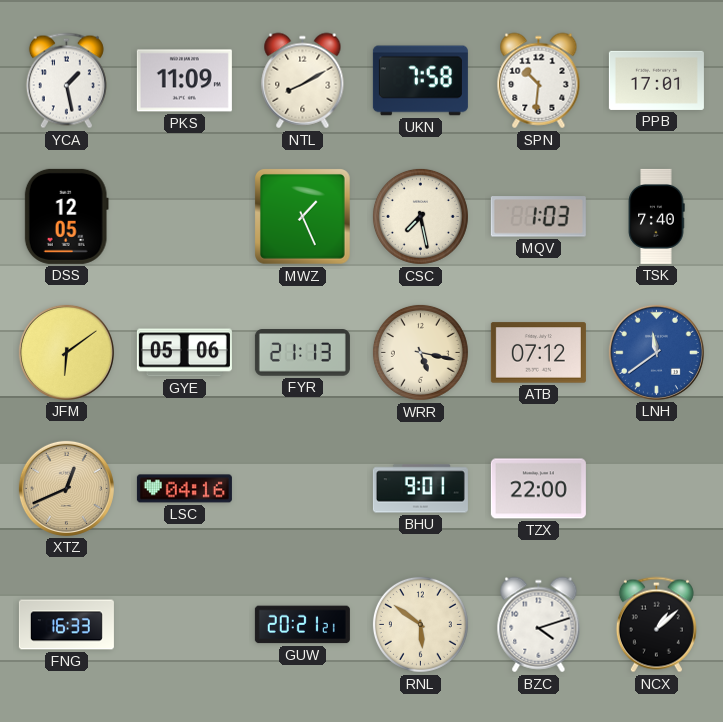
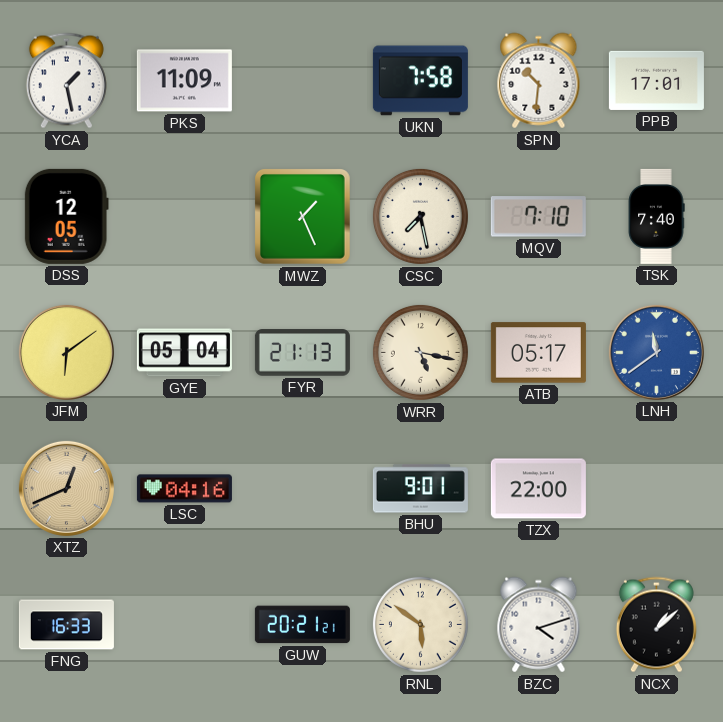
NTL: 8:10 -> none (303, 81)
MQV: 1:03 -> 7:10 (538, 217)
GYE: 05:06 -> 05:04 (184, 353)
ATB: 07:12 -> 05:17 (538, 353)
